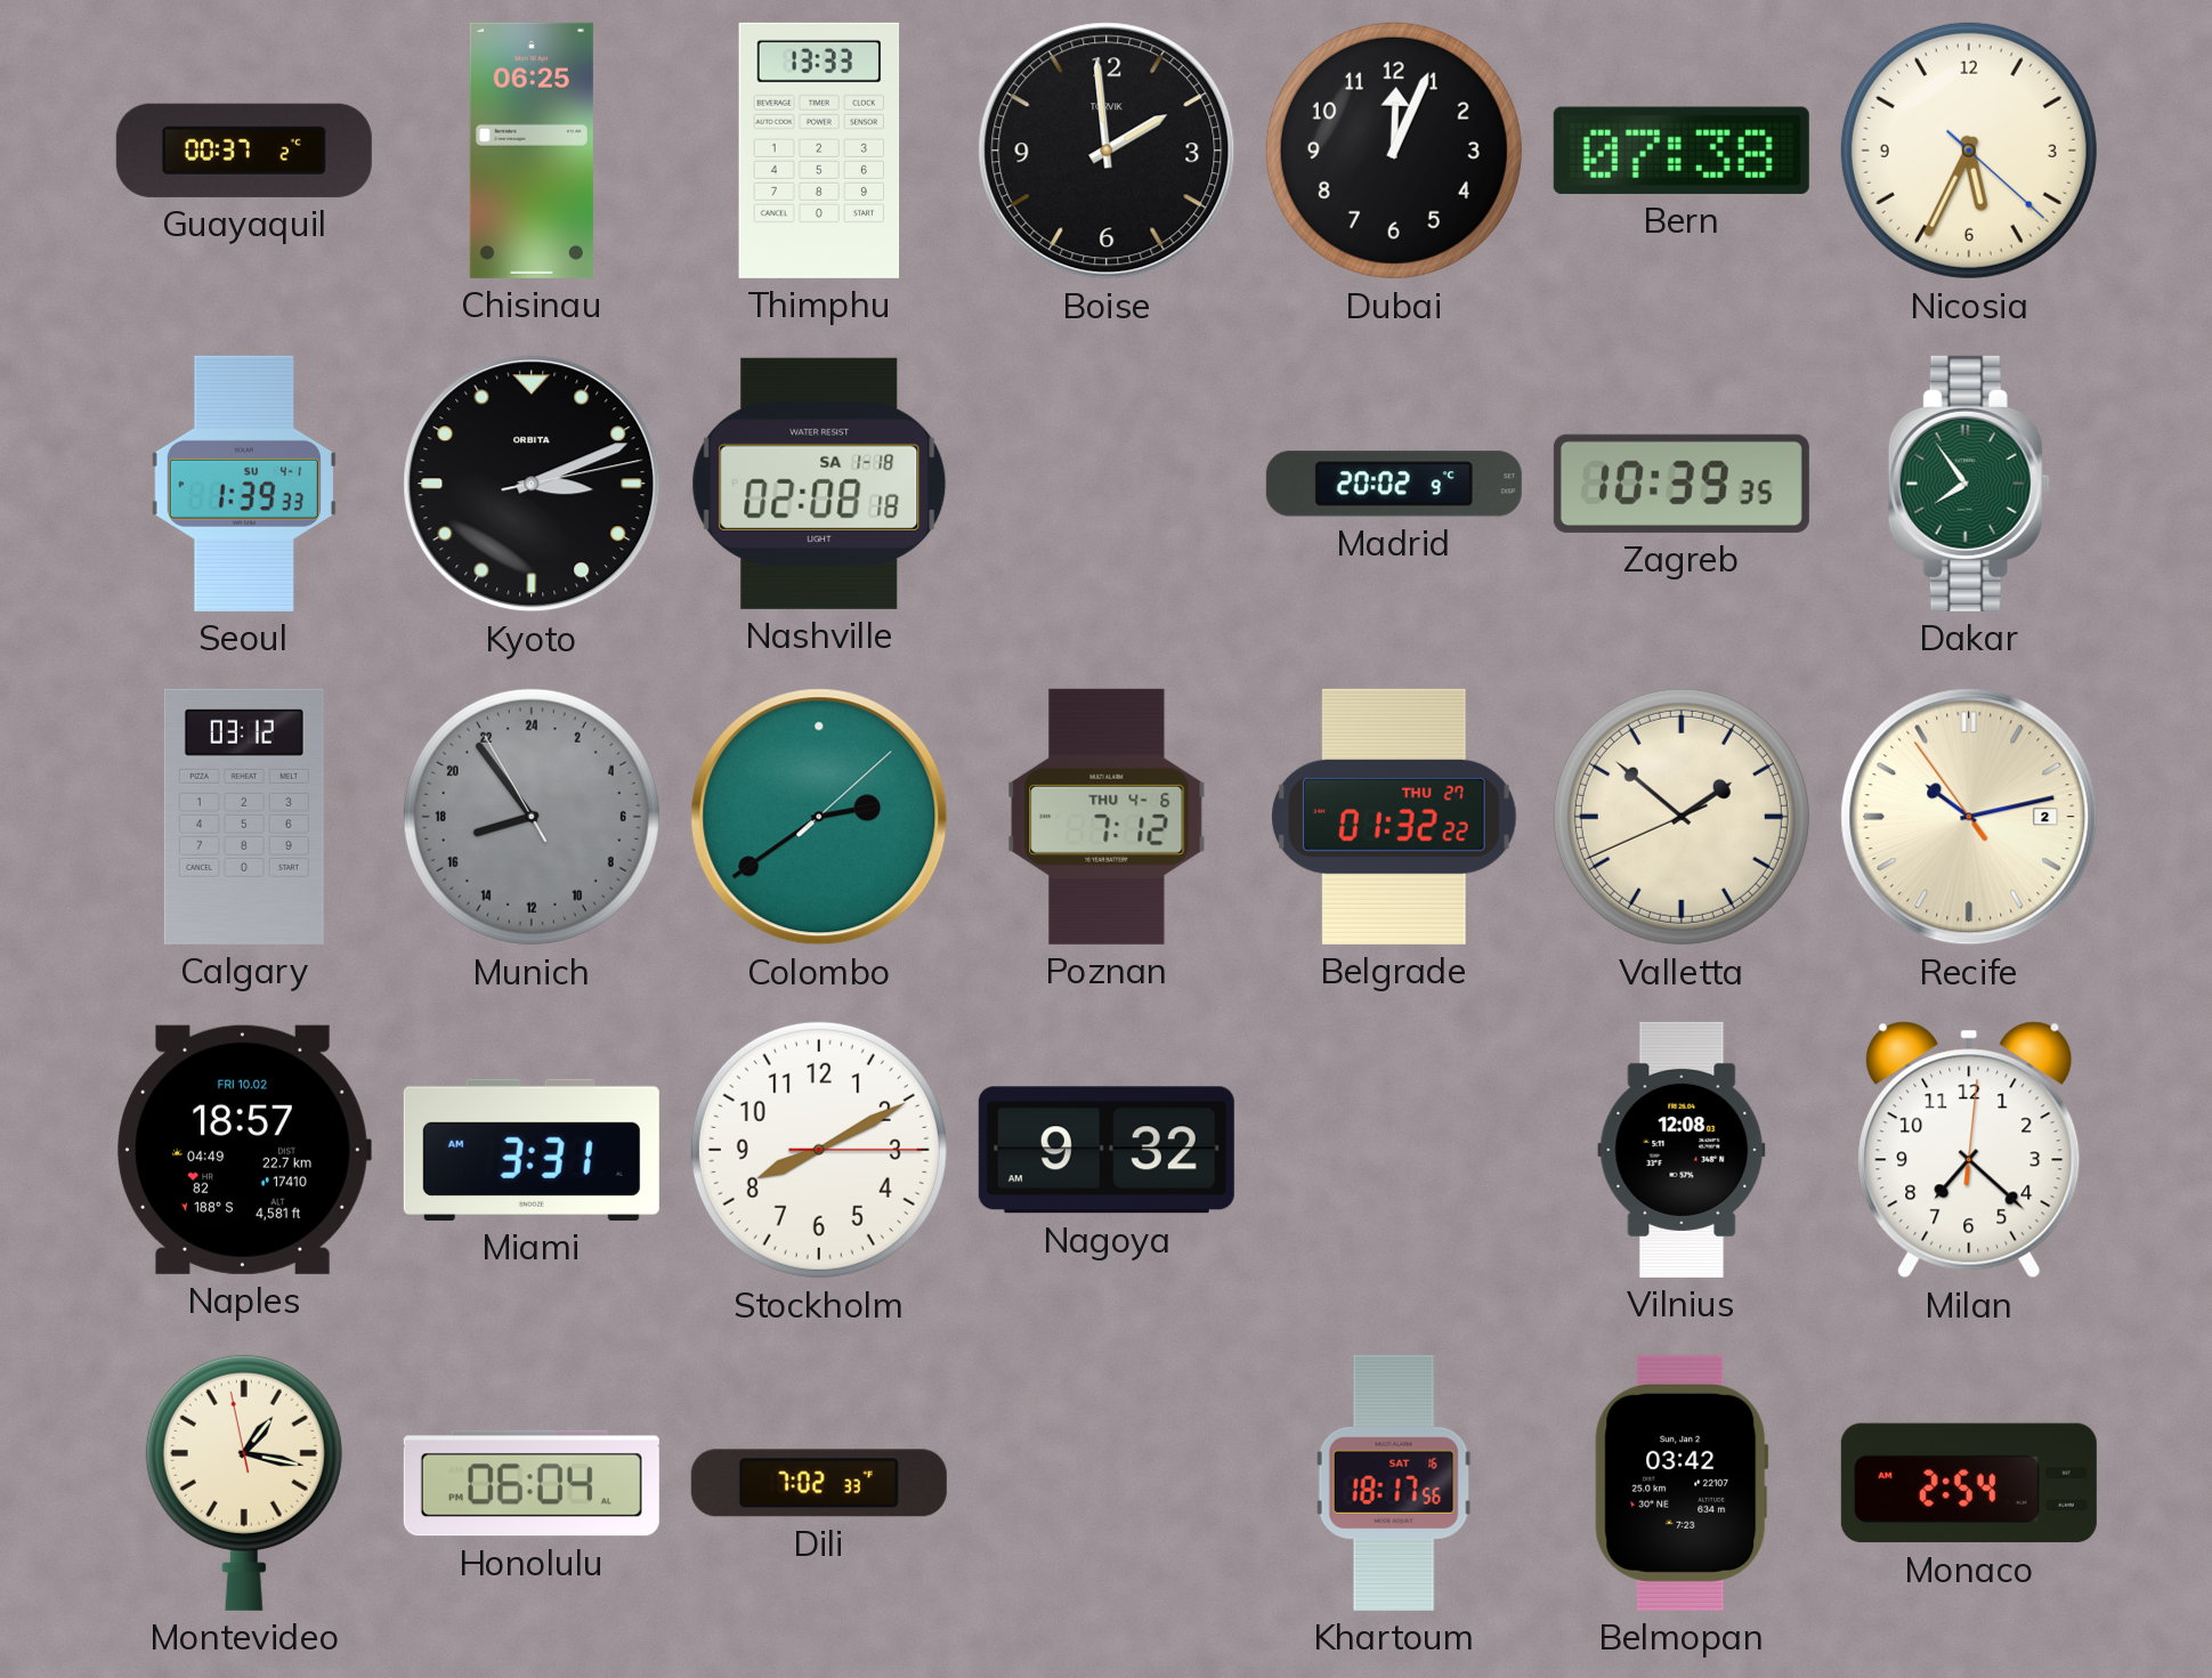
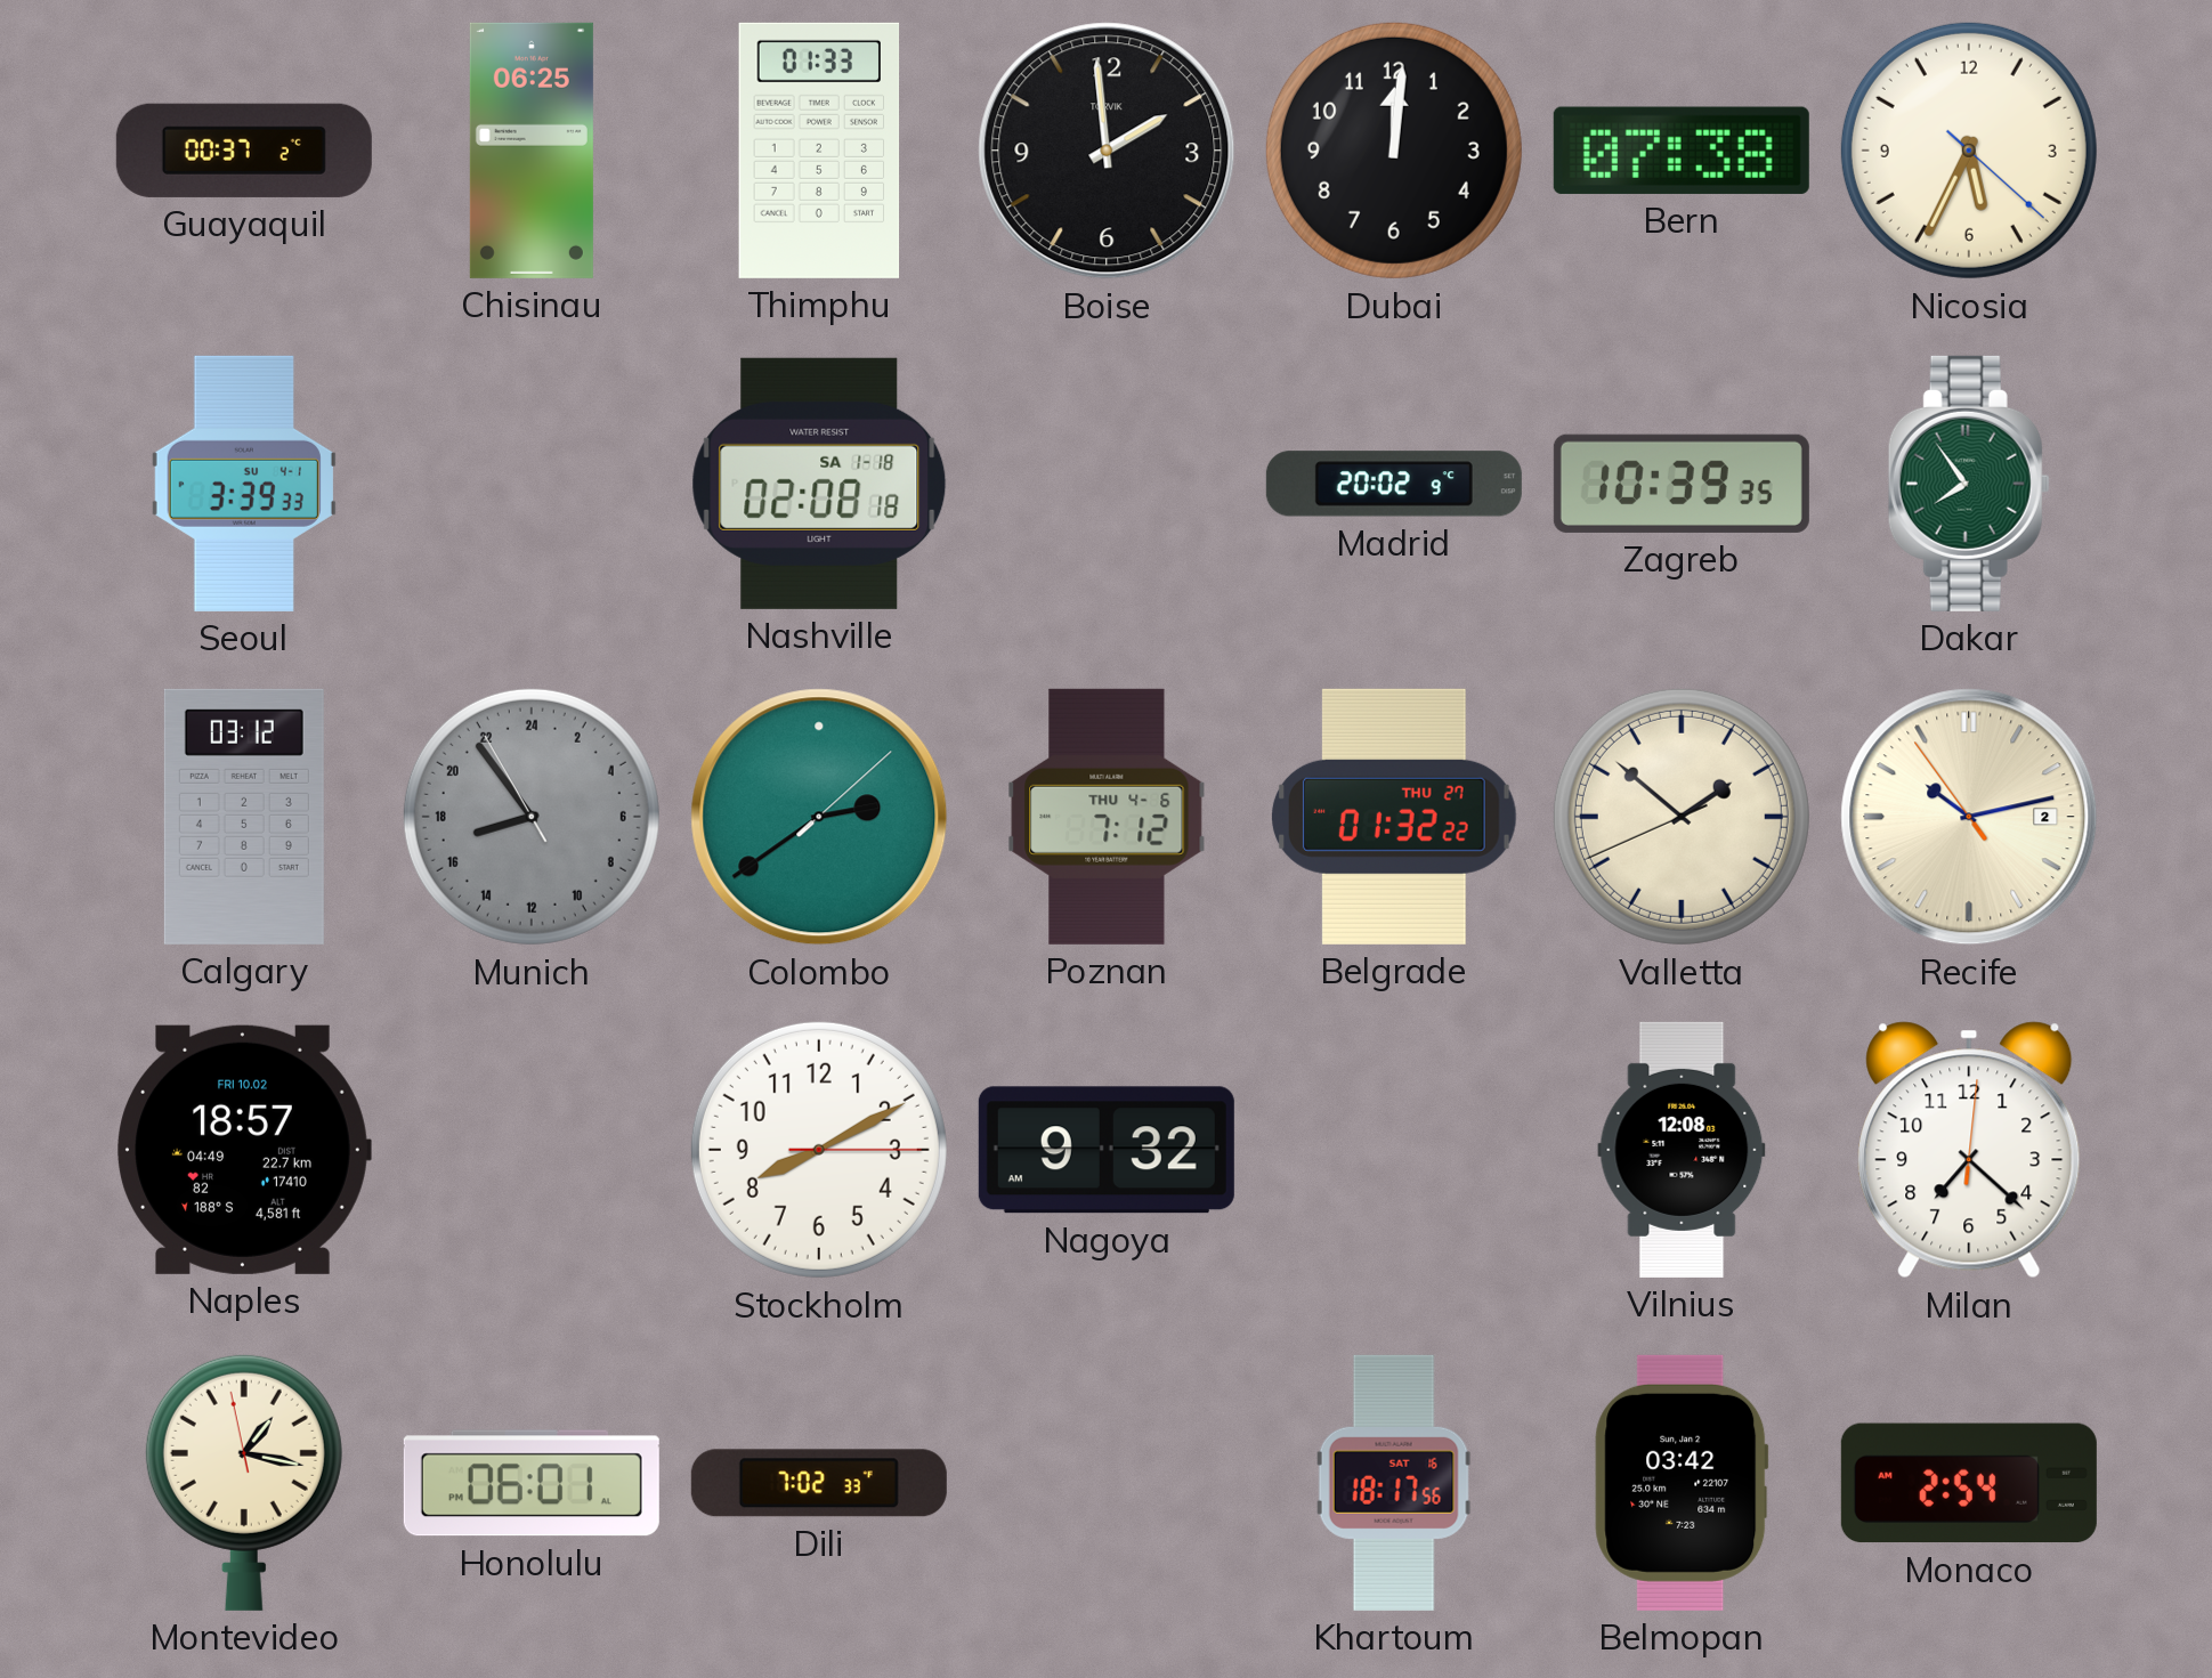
Thimphu: 13:33 -> 01:33 (819, 151)
Dubai: 12:04 -> 12:01 (1394, 151)
Seoul: 1:39 -> 3:39 (244, 484)
Kyoto: 3:11 -> none (532, 484)
Miami: 3:31 -> none (532, 1150)
Honolulu: 06:04 -> 06:01 (532, 1483)
